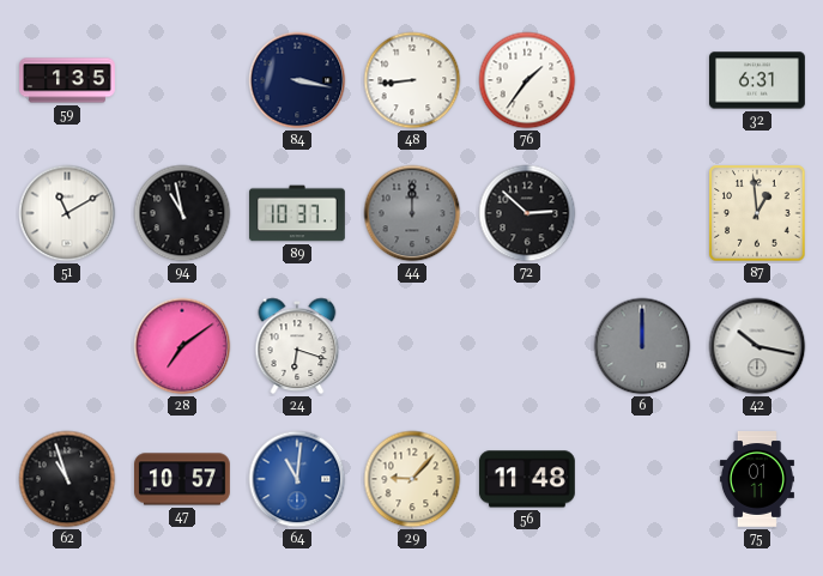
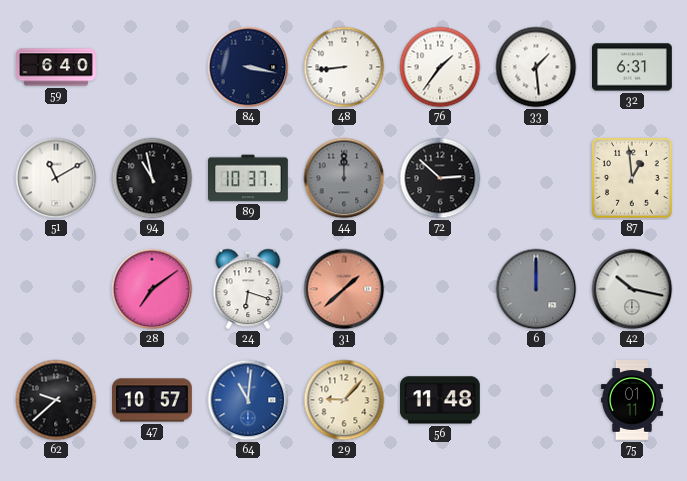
59: 1:35 -> 6:40 (56, 67)
33: none -> 1:29 (536, 67)
31: none -> 1:38 (344, 289)
62: 10:57 -> 9:38 (56, 400)
